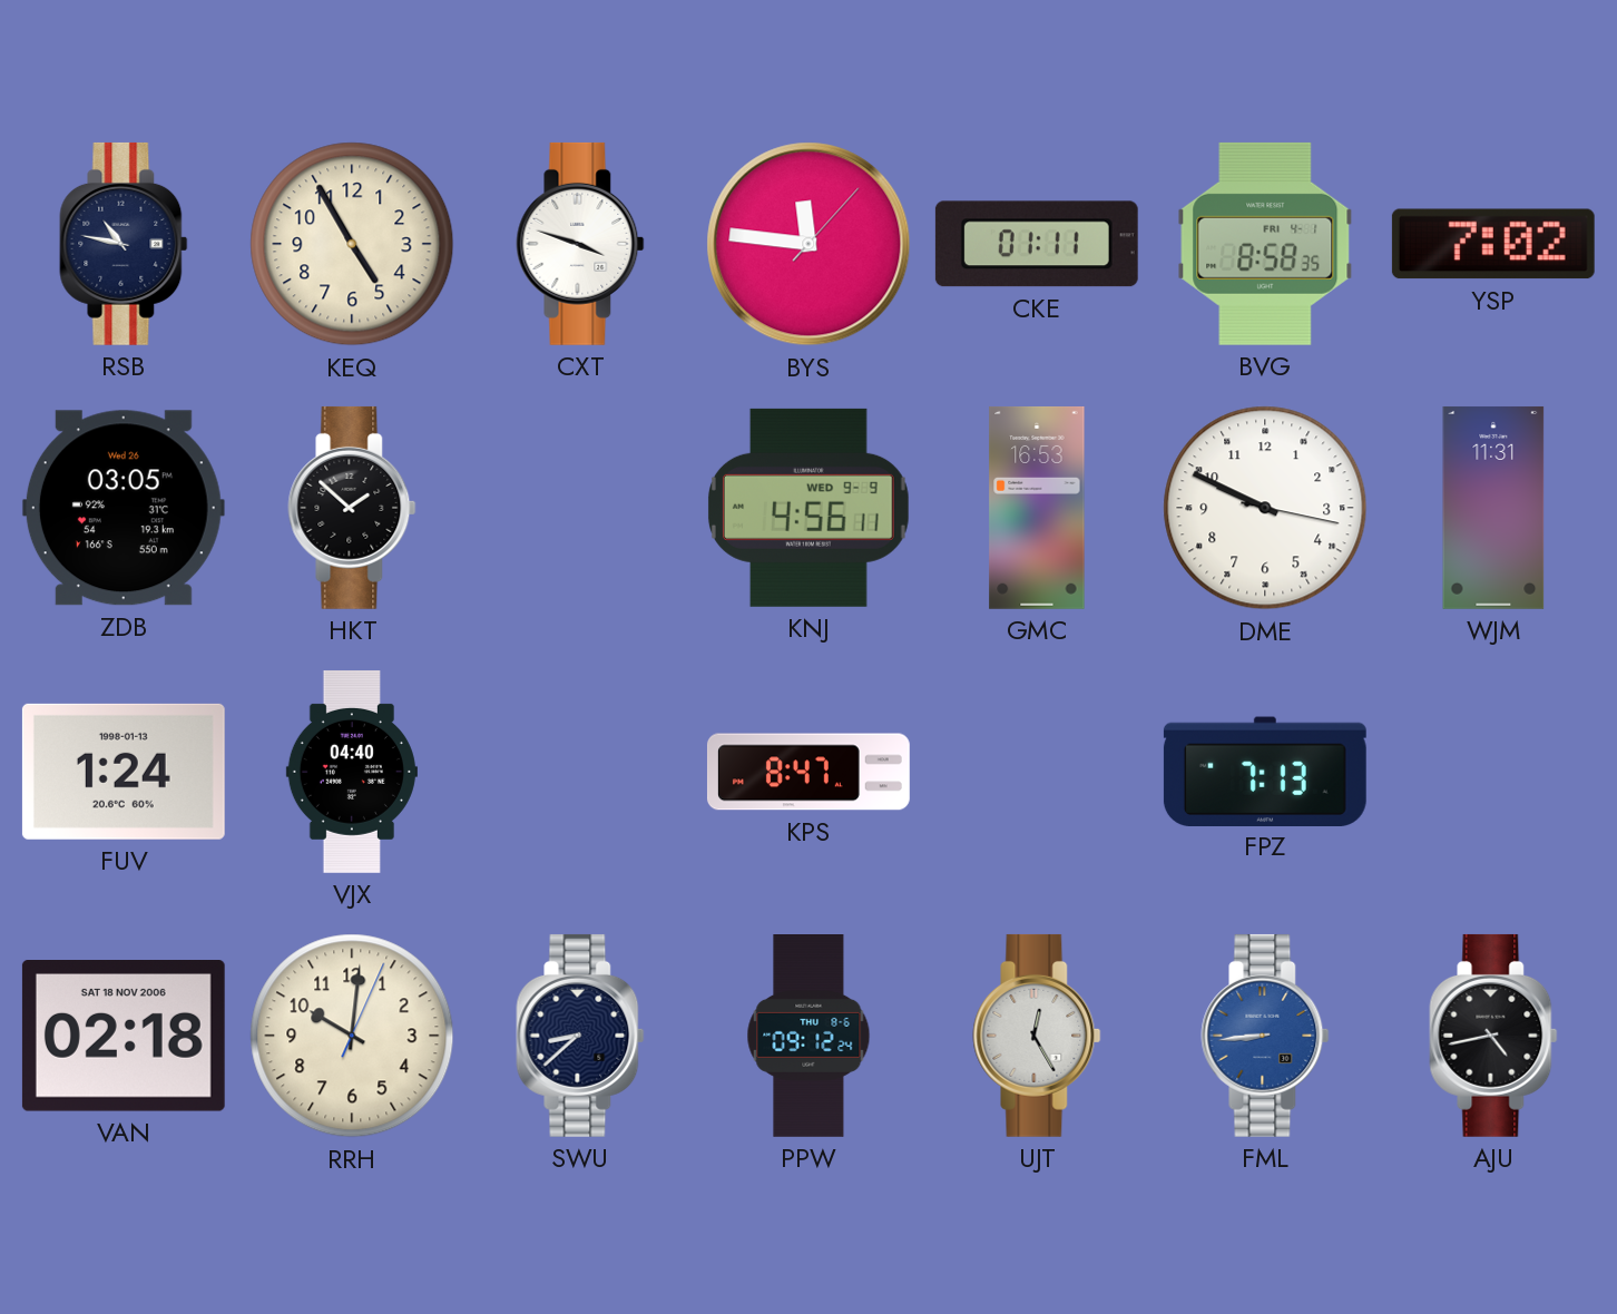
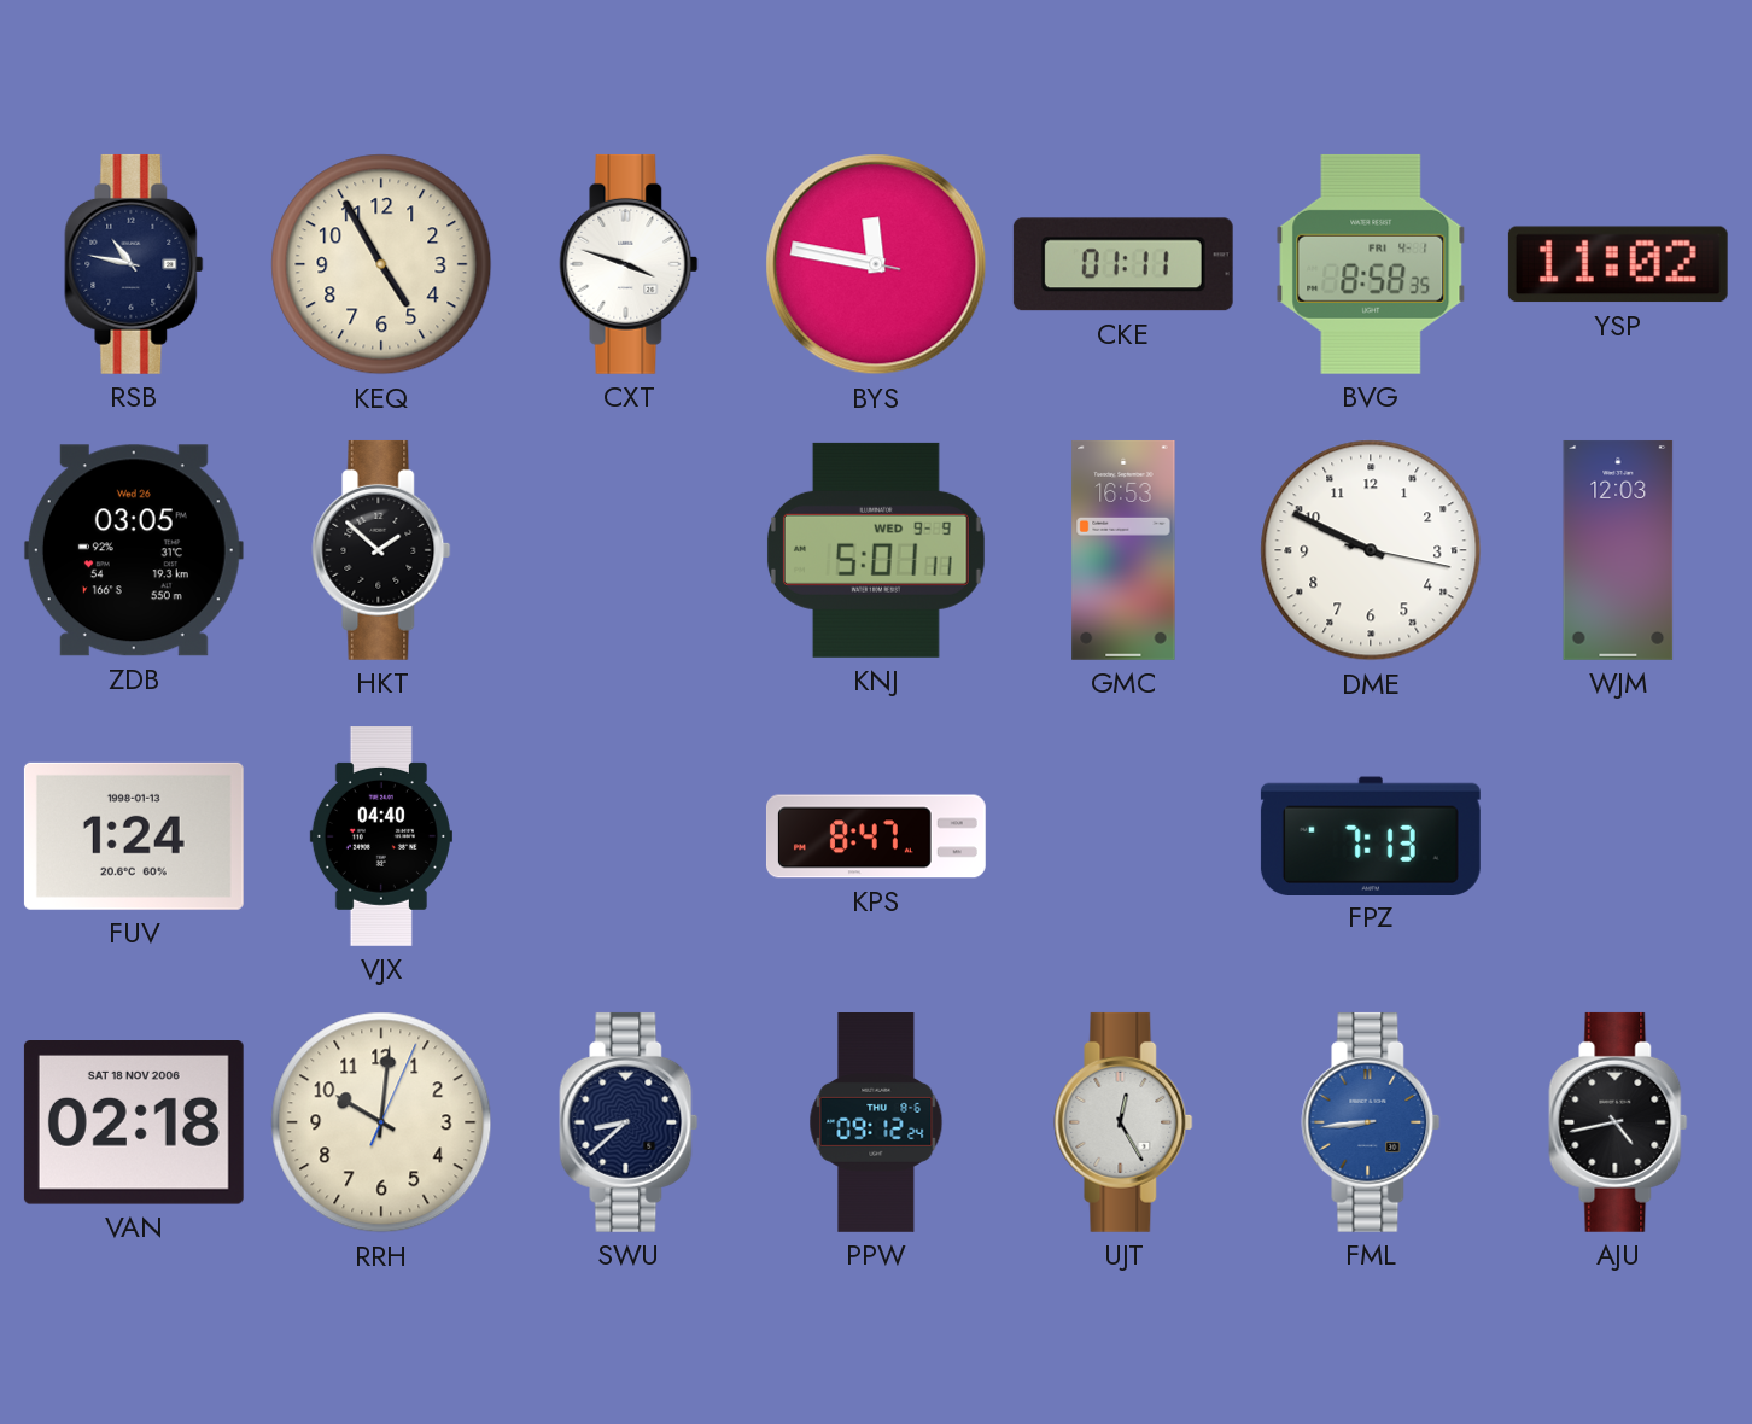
BYS: 11:46:07 -> 11:46:47 (876, 264)
YSP: 7:02 -> 11:02 (1618, 264)
KNJ: 4:56 -> 5:01 (876, 550)
WJM: 11:31 -> 12:03 (1618, 550)
